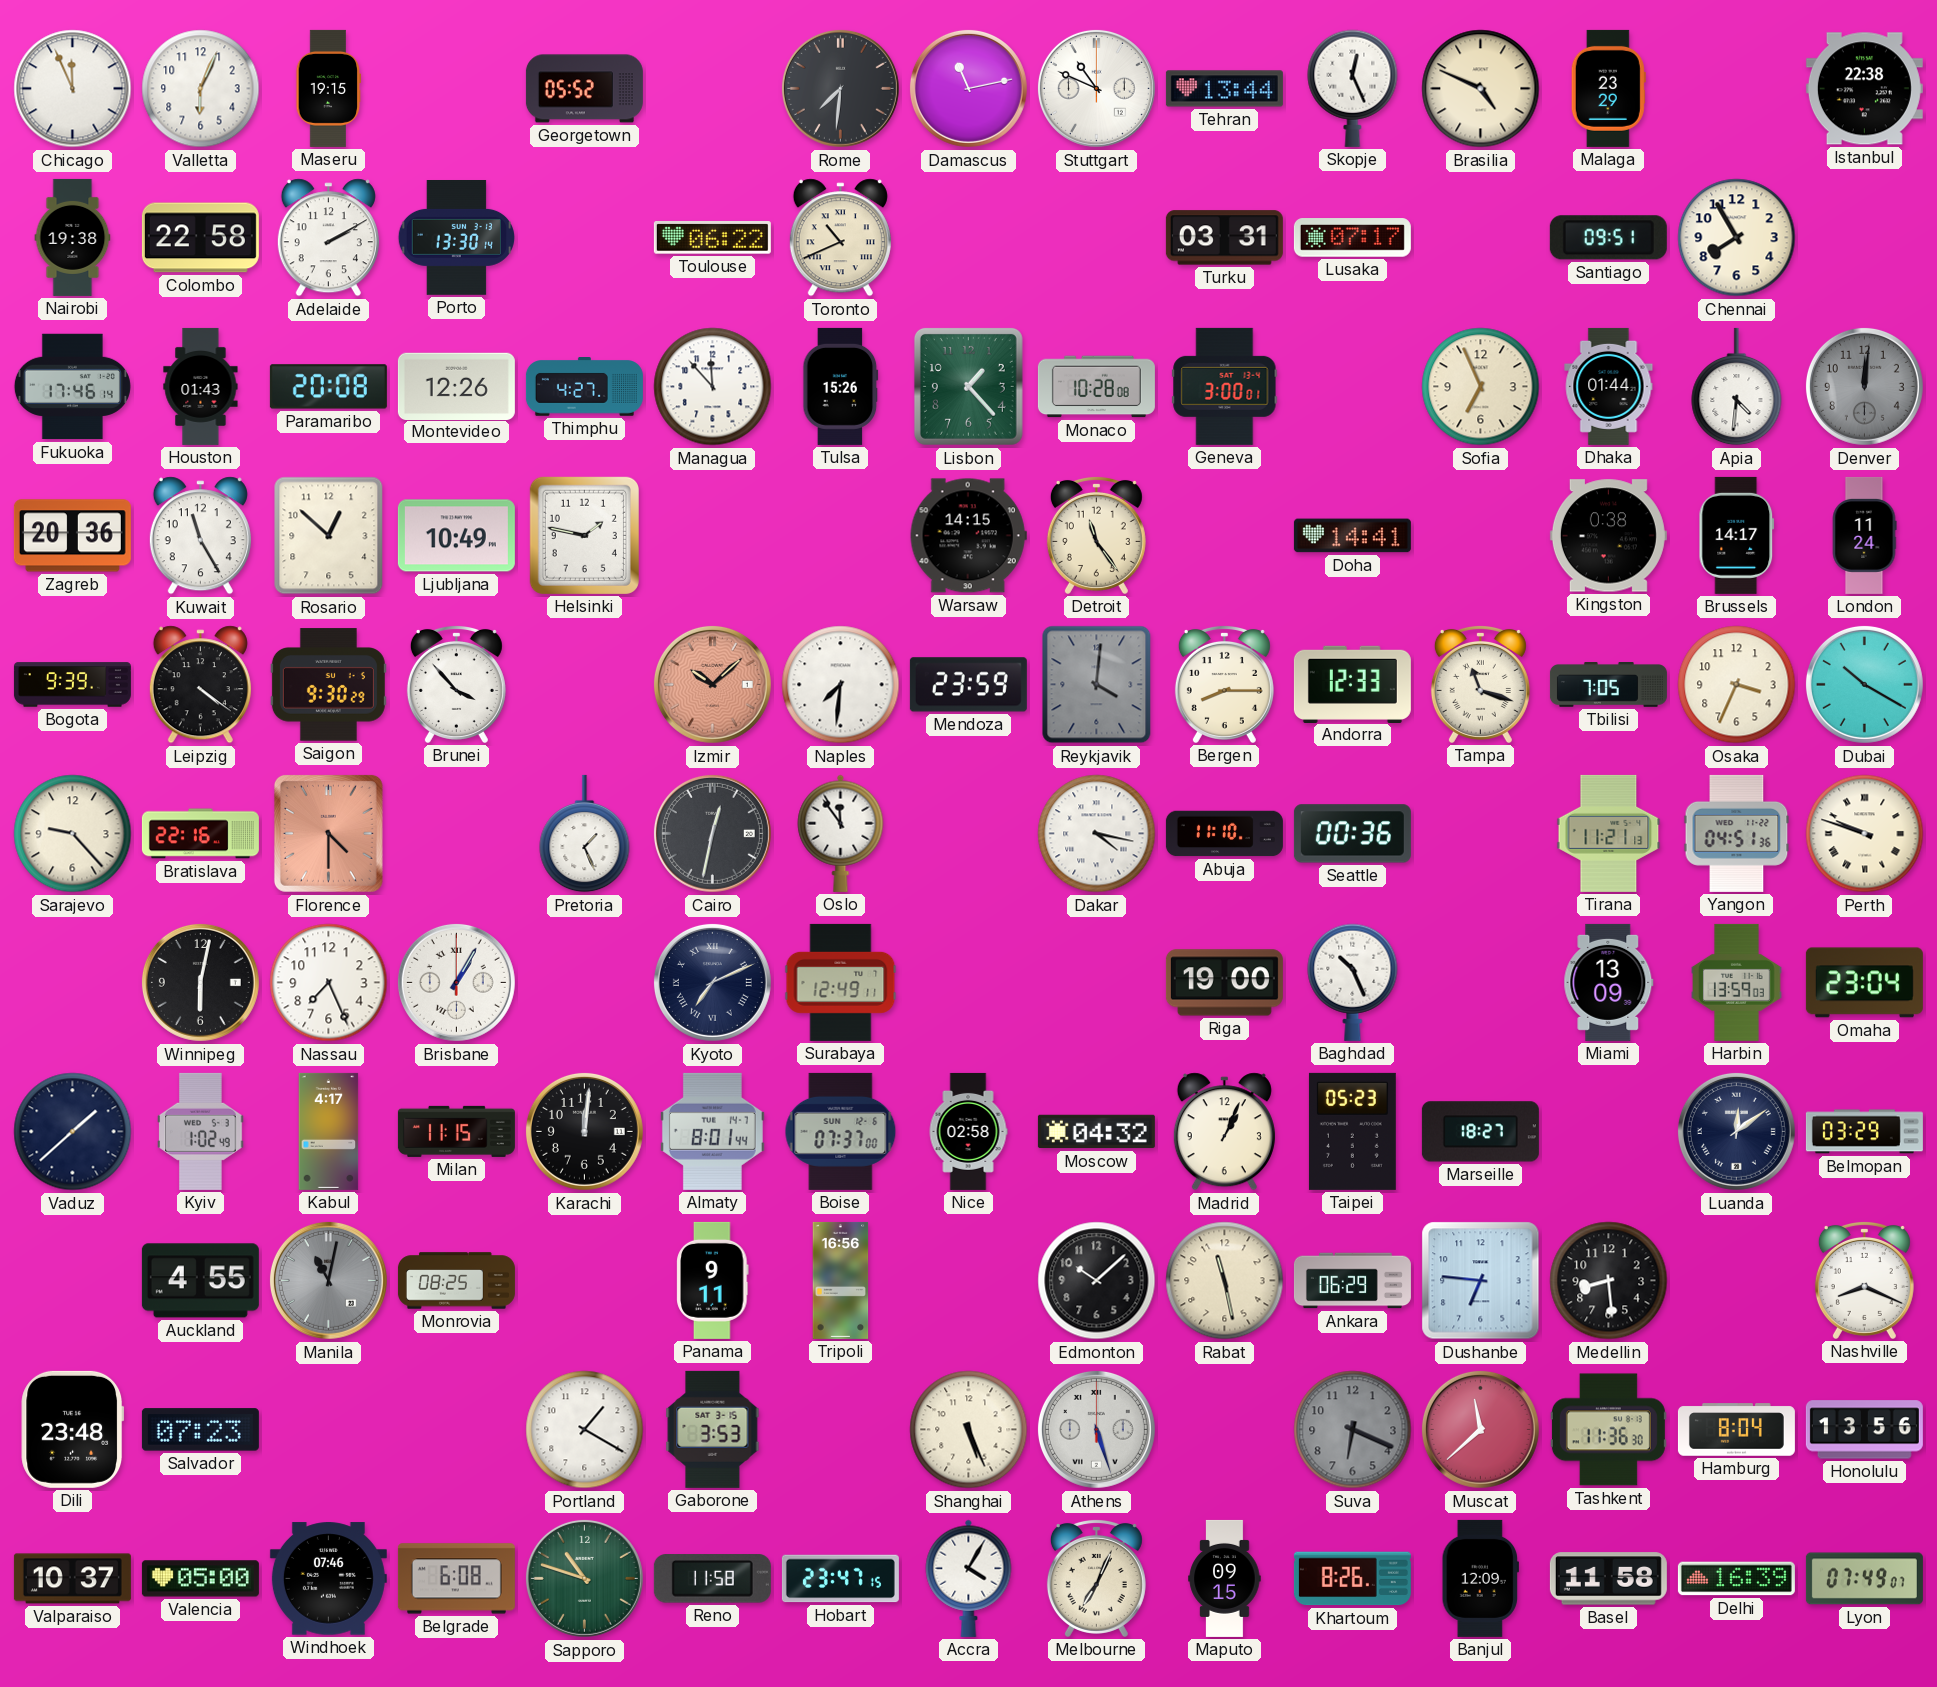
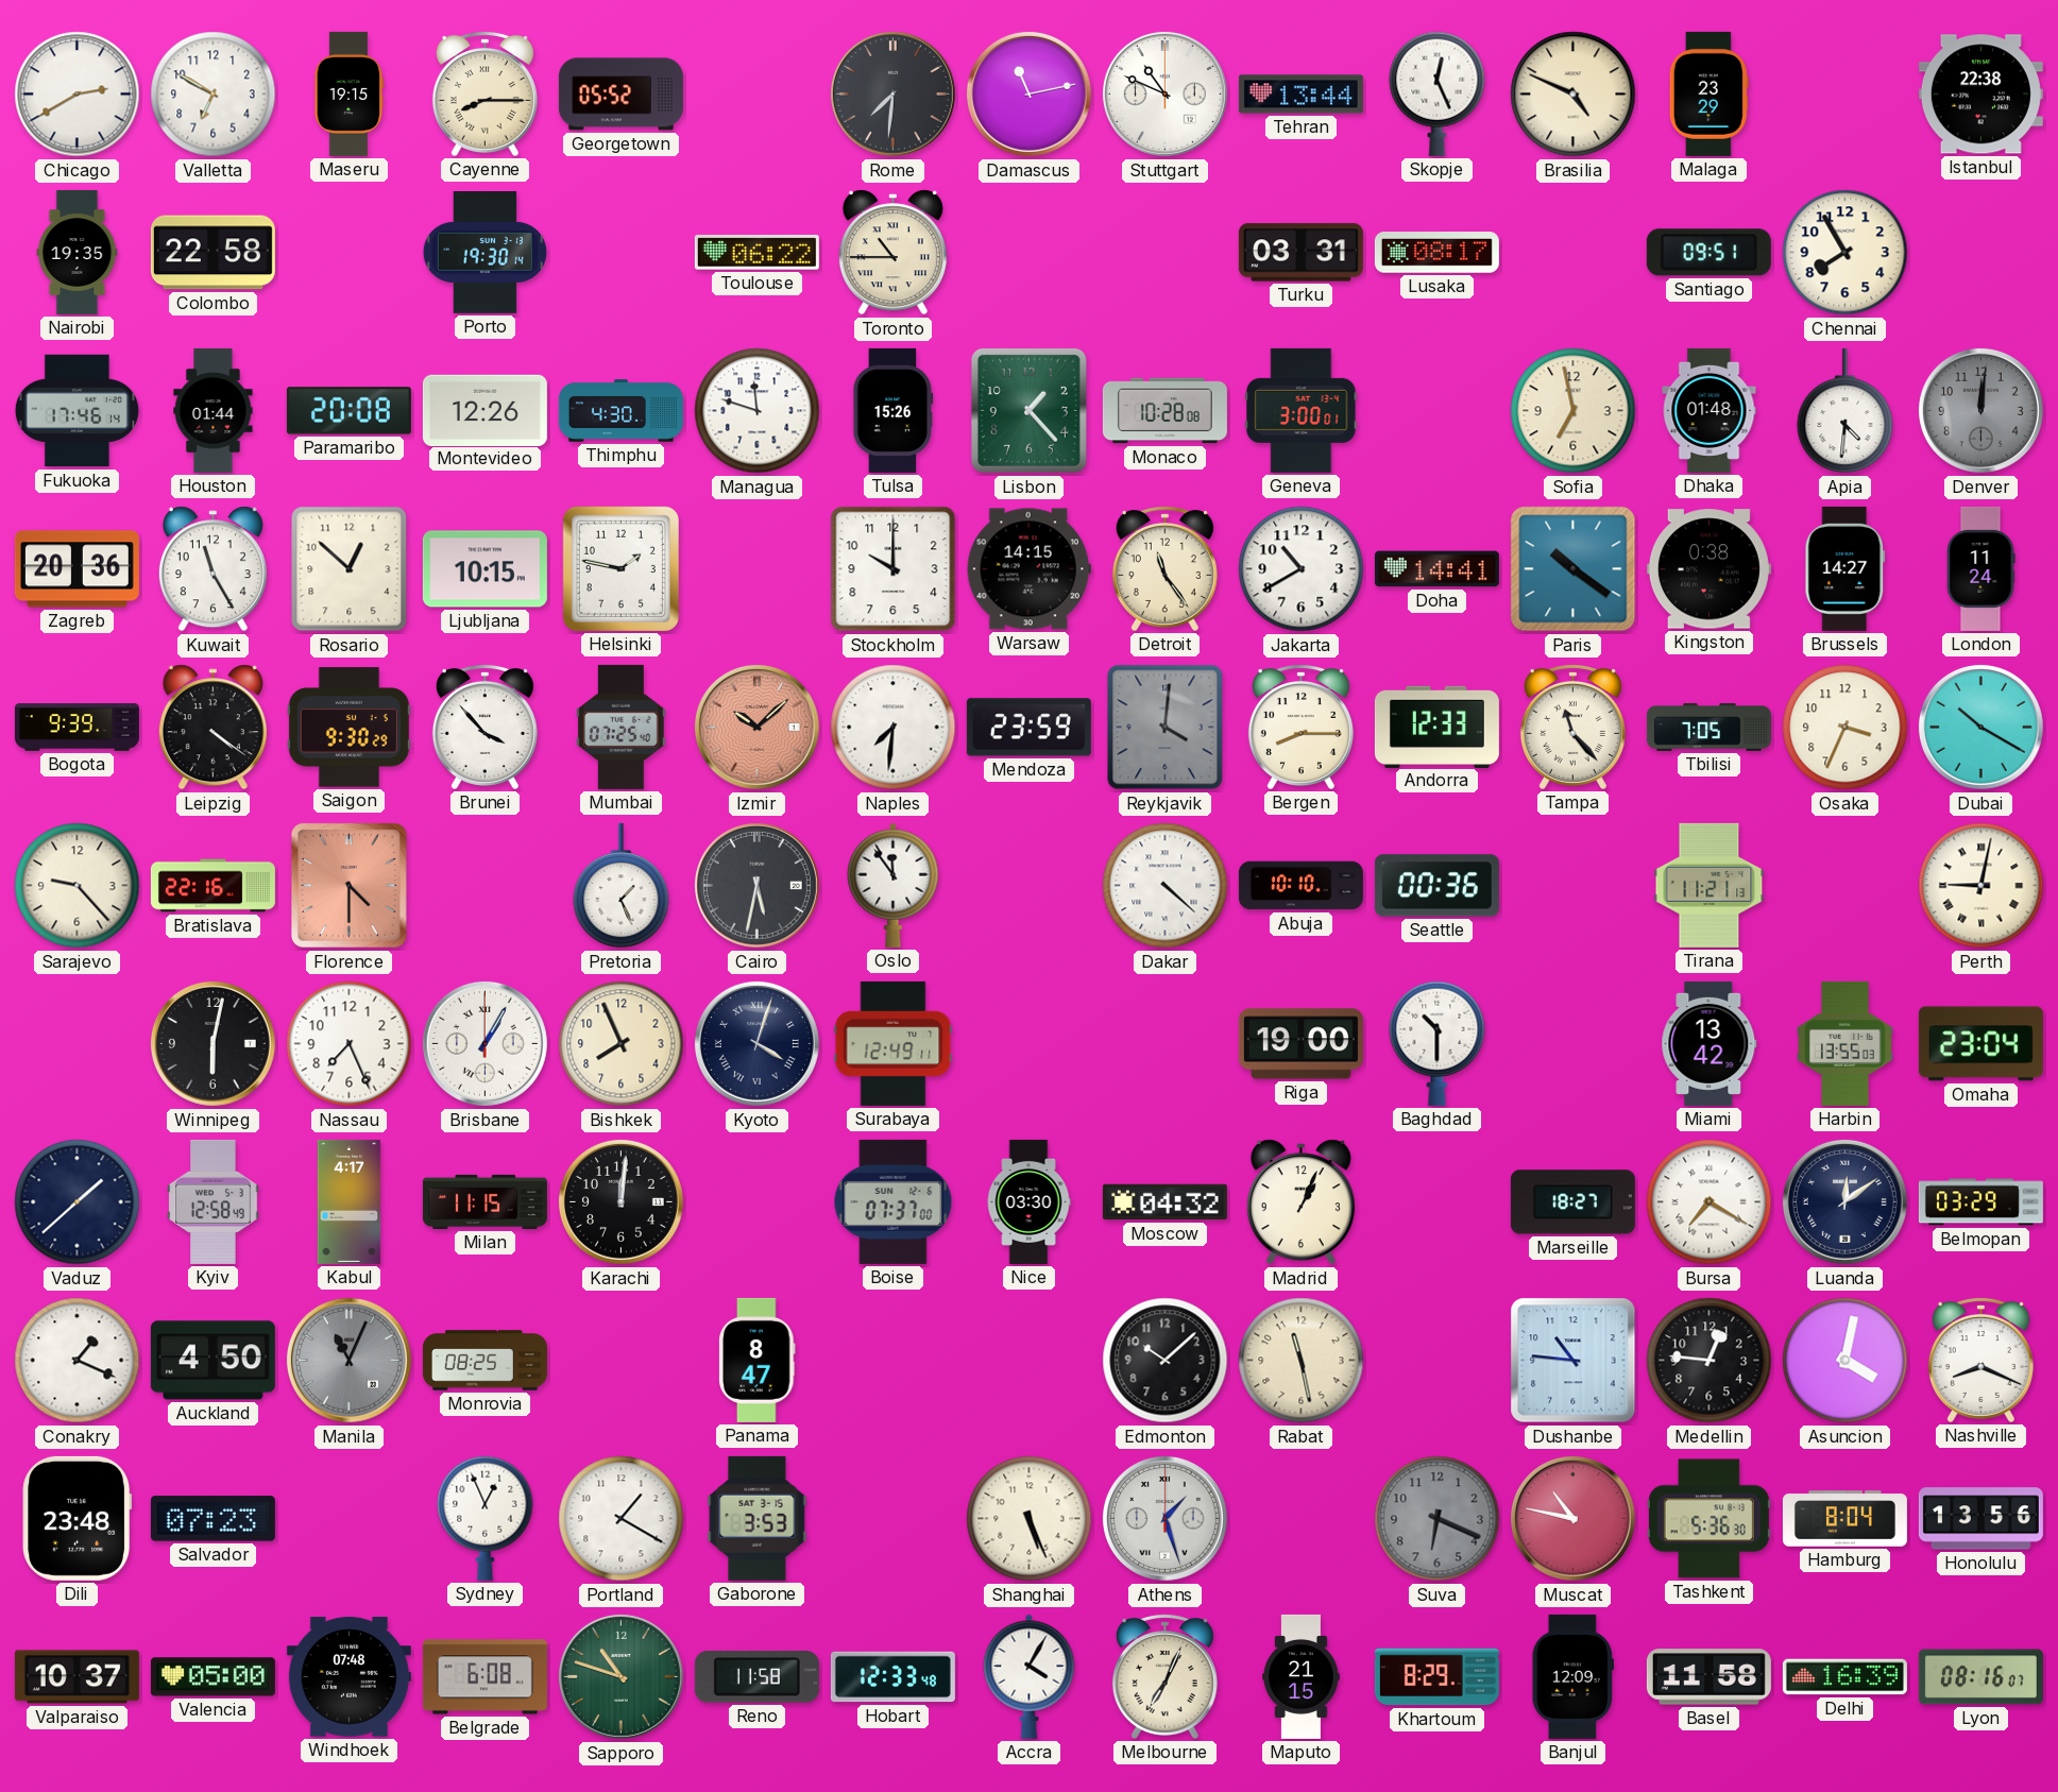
Chicago: 11:56 -> 2:40 (78, 95)
Valletta: 6:04 -> 6:50 (214, 95)
Cayenne: none -> 8:15 (484, 93)
Nairobi: 19:38 -> 19:35 (78, 252)
Adelaide: 2:10 -> none (328, 238)
Porto: 13:30 -> 19:30 (484, 253)
Toronto: 10:41 -> 10:45 (892, 253)
Lusaka: 07:17 -> 08:17 (1436, 253)
Houston: 01:43 -> 01:44 (214, 410)
Thimphu: 4:27 -> 4:30 (620, 411)
Managua: 11:53 -> 11:48 (758, 411)
Sofia: 6:56 -> 6:58 (1574, 411)
Dhaka: 01:44 -> 01:48 (1710, 410)
Ljubljana: 10:49 -> 10:15 (484, 569)
Stockholm: none -> 10:00 (894, 569)
Jakarta: none -> 10:40 (1302, 569)
Paris: none -> 10:21 (1574, 569)
Brussels: 14:17 -> 14:27 (1846, 568)
Mumbai: none -> 07:25 (622, 727)
Tampa: 11:18 -> 11:23 (1572, 727)
Cairo: 12:32 -> 5:32 (756, 885)
Dakar: 4:17 -> 4:22 (1166, 886)
Abuja: 11:10 -> 10:10 (1300, 886)
Yangon: 04:51 -> none (1737, 833)
Perth: 9:48 -> 9:02 (1982, 886)
Bishkek: none -> 7:56 (622, 1044)
Kyoto: 7:11 -> 4:03 (756, 1043)
Baghdad: 10:26 -> 10:30 (1438, 1043)
Miami: 13:09 -> 13:42 (1710, 1043)
Harbin: 13:59 -> 13:55 (1846, 1043)
Kyiv: 1:02 -> 12:58 (214, 1201)
Almaty: 8:01 -> none (712, 1131)
Nice: 02:58 -> 03:30 (1028, 1201)
Taipei: 05:23 -> none (1352, 1131)
Bursa: none -> 7:20 (1710, 1202)
Conakry: none -> 1:19 (78, 1361)
Auckland: 4:55 -> 4:50 (212, 1361)
Manila: 11:02 -> 11:04 (348, 1360)
Panama: 9:11 -> 8:47 (758, 1360)
Tripoli: 16:56 -> none (841, 1280)
Ankara: 06:29 -> none (1352, 1281)
Dushanbe: 6:46 -> 10:46 (1574, 1361)
Medellin: 8:29 -> 12:46 (1710, 1361)
Asuncion: none -> 4:02 (1846, 1361)
Sydney: none -> 12:56 (486, 1518)
Athens: 5:27 -> 1:27 (1164, 1518)
Muscat: 11:38 -> 10:47 (1572, 1518)
Tashkent: 11:36 -> 5:36 (1708, 1519)
Windhoek: 07:46 -> 07:48 (348, 1677)
Hobart: 23:47 -> 12:33 (892, 1677)
Maputo: 09:15 -> 21:15 (1302, 1676)
Khartoum: 8:26 -> 8:29 (1436, 1677)
Lyon: 07:49 -> 08:16 (1980, 1677)
